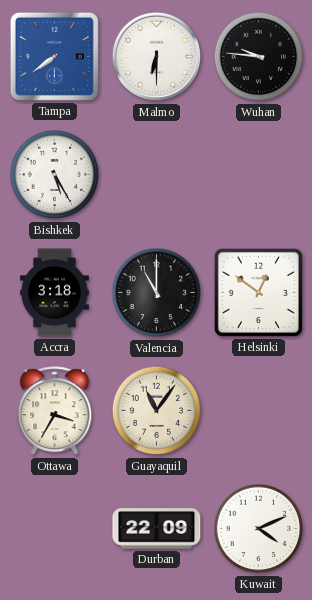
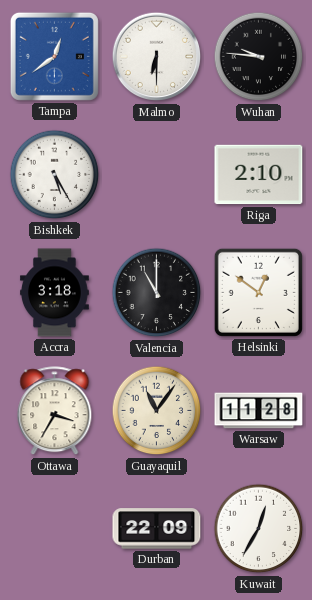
Tampa: 7:39 -> 12:39 (54, 56)
Riga: none -> 2:10 (259, 175)
Warsaw: none -> 11:28 (259, 411)
Kuwait: 4:11 -> 12:35 (259, 529)
